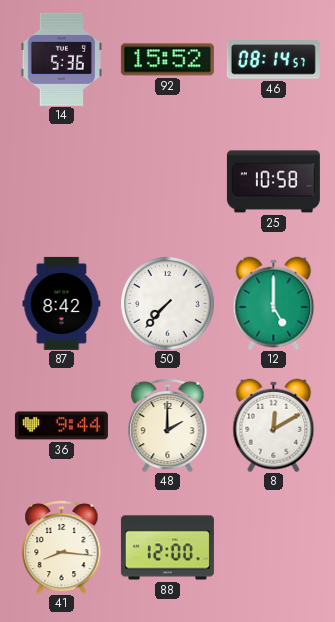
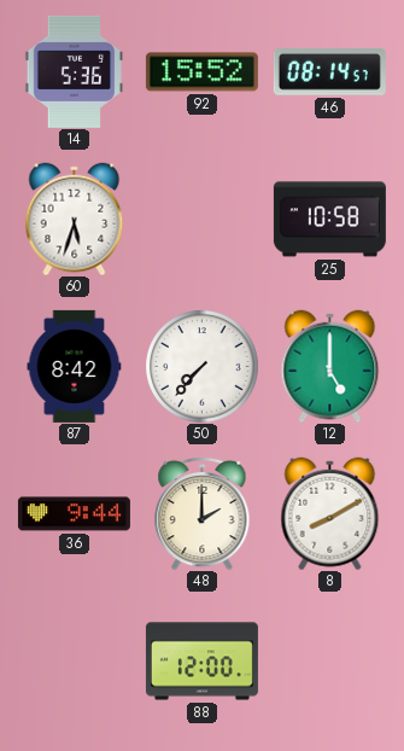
60: none -> 5:33 (75, 219)
8: 12:10 -> 8:10 (330, 513)
41: 8:16 -> none (62, 547)
